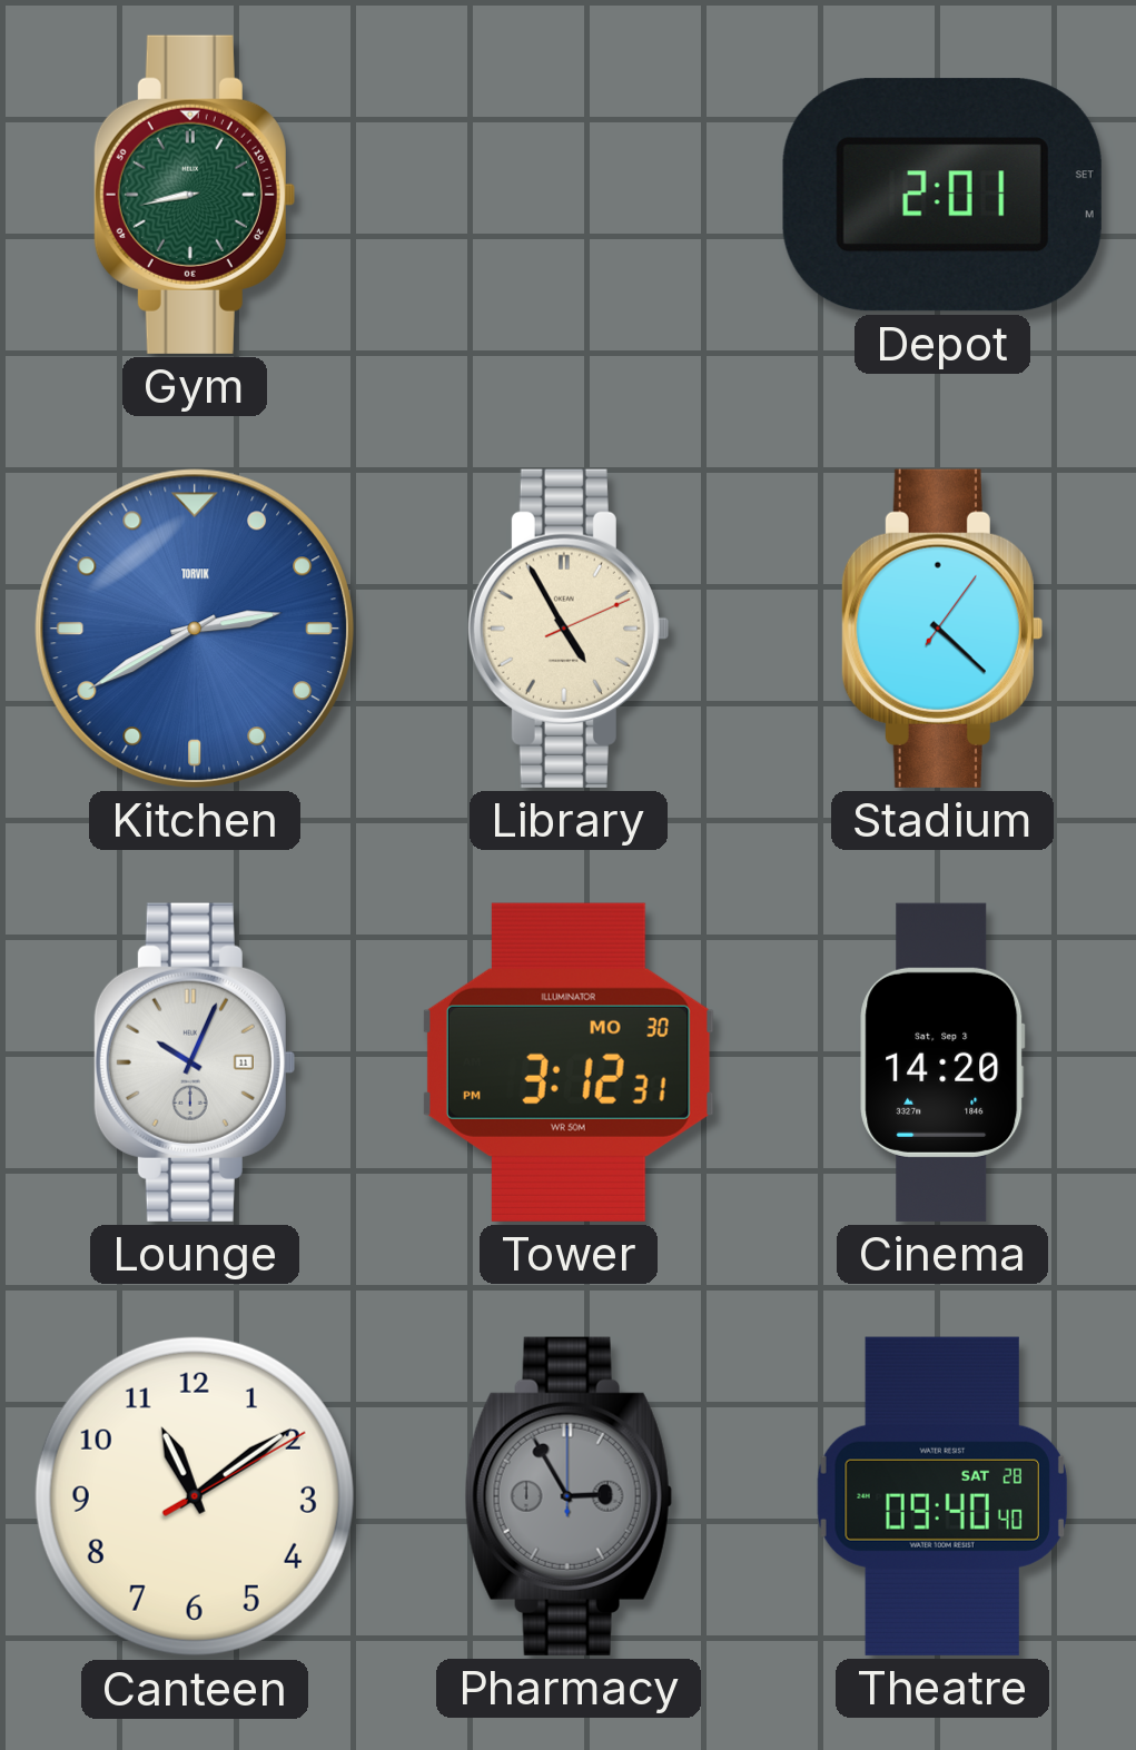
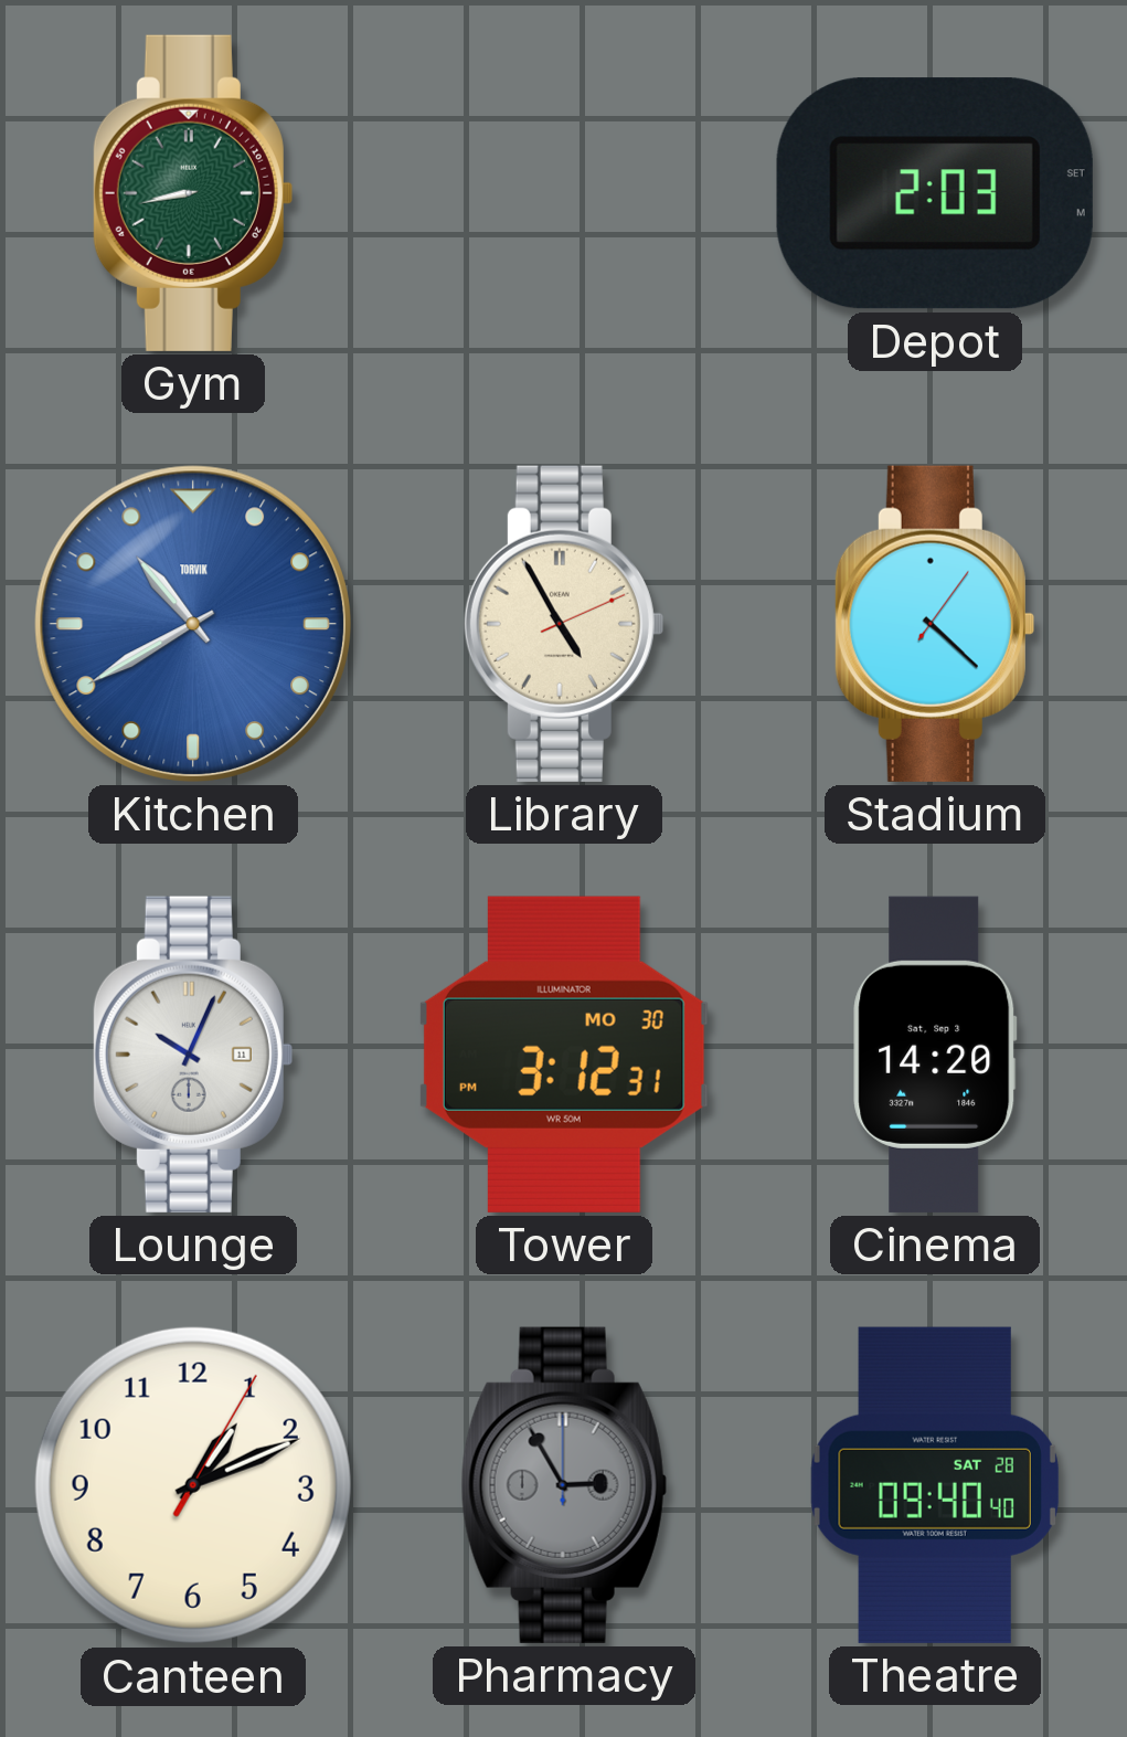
Depot: 2:01 -> 2:03 (935, 193)
Kitchen: 2:40 -> 10:40 (193, 624)
Canteen: 11:09 -> 1:11 (193, 1485)
